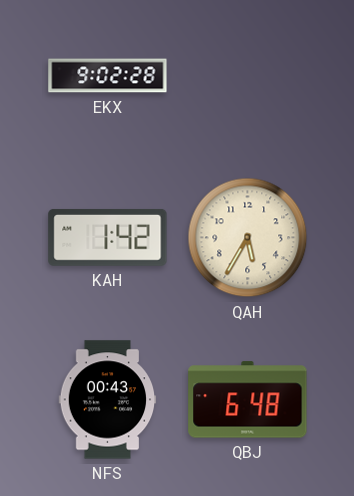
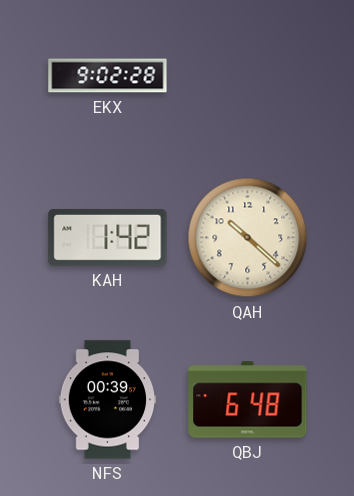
QAH: 5:35 -> 10:22 (248, 238)
NFS: 00:43 -> 00:39 (108, 400)
